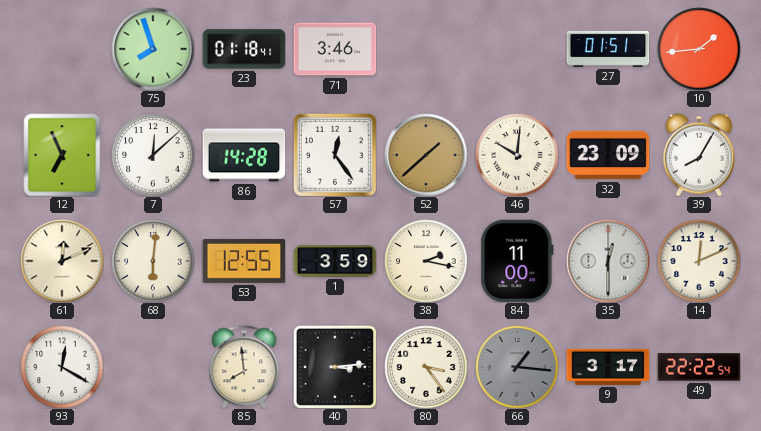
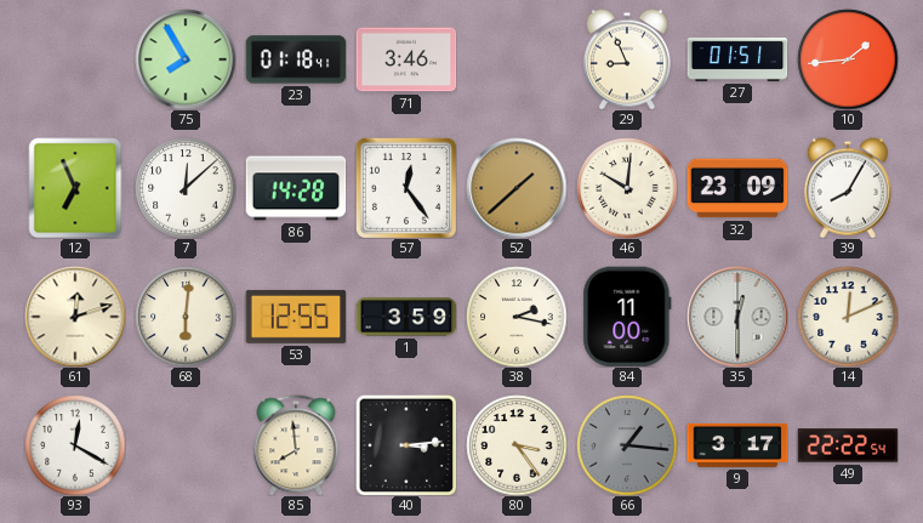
75: 7:57 -> 7:55 (186, 59)
29: none -> 8:56 (627, 59)
61: 12:11 -> 12:12 (75, 317)
